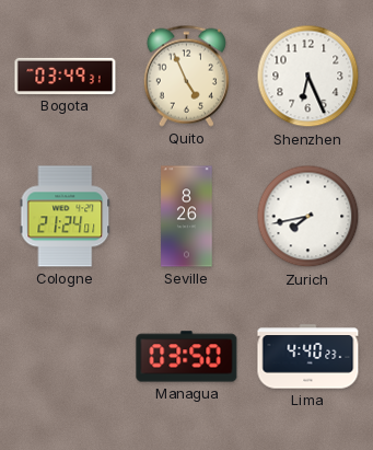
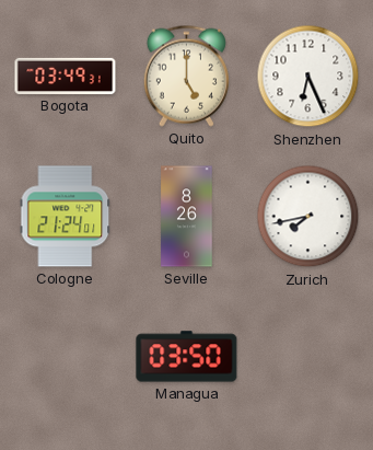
Quito: 4:56 -> 5:00 (186, 76)
Lima: 4:40 -> none (308, 357)
